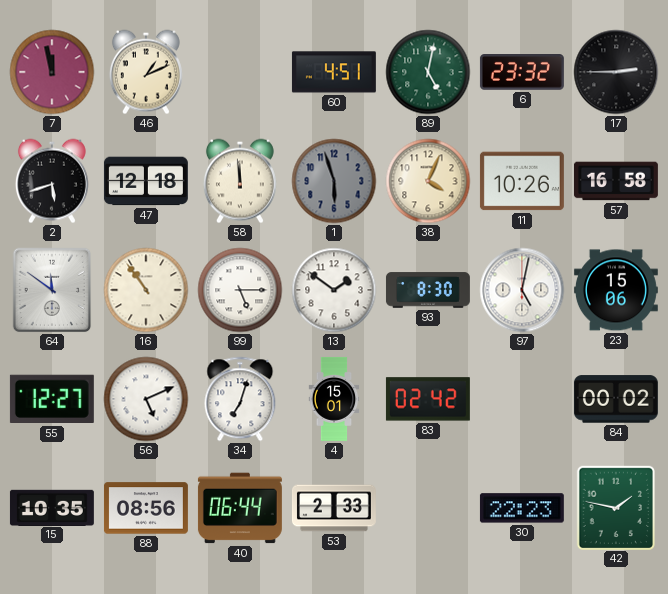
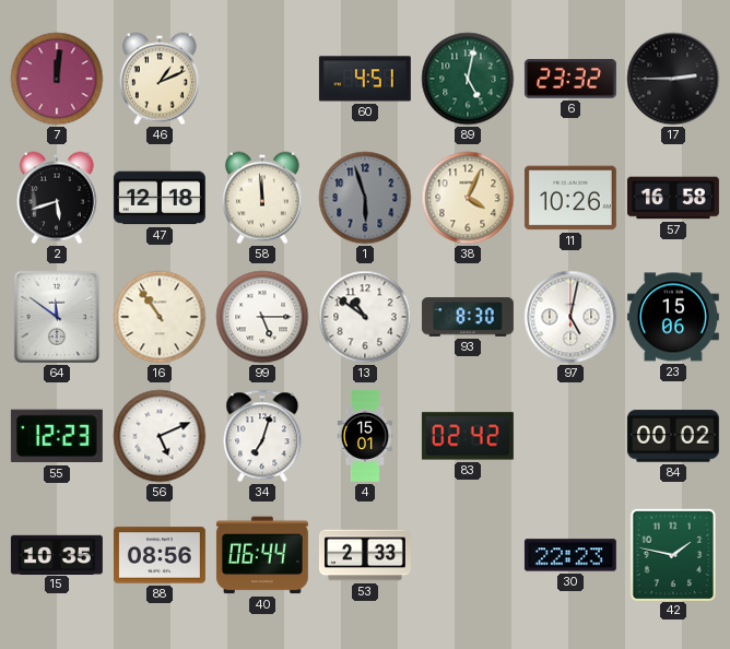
7: 11:58 -> 12:01 (57, 79)
13: 1:51 -> 10:51 (365, 317)
55: 12:27 -> 12:23 (57, 436)
